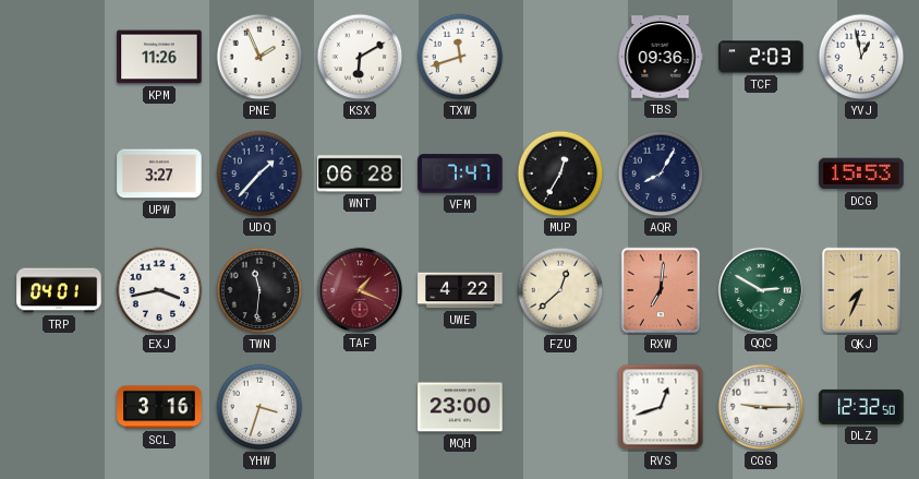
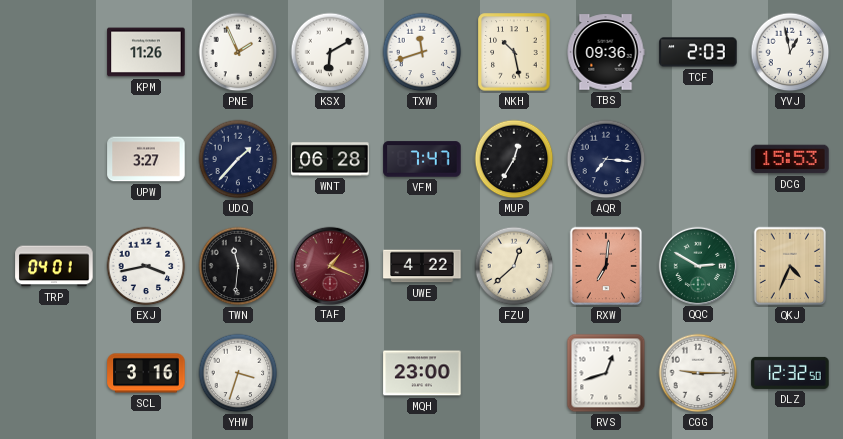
NKH: none -> 10:28 (514, 52)
AQR: 8:05 -> 7:16 (606, 159)
QKJ: 7:34 -> 4:34 (790, 266)
